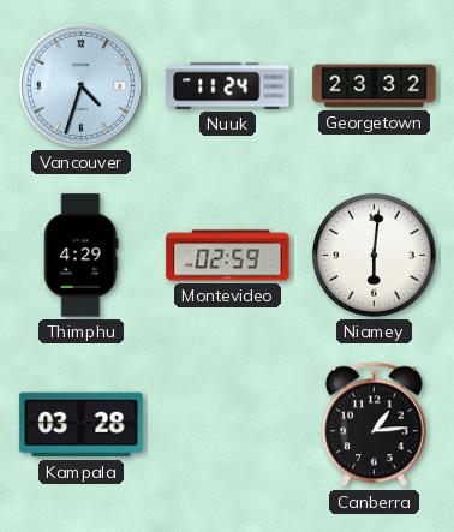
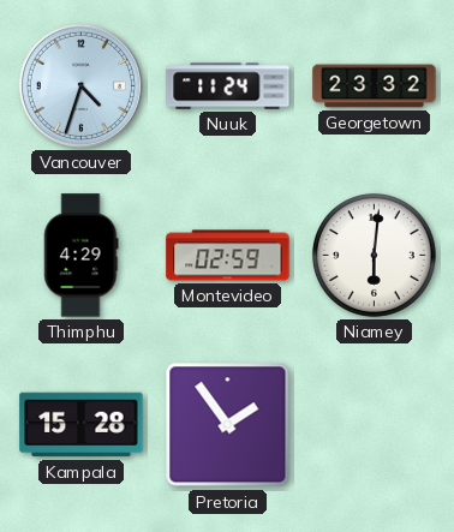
Kampala: 03:28 -> 15:28 (82, 425)
Pretoria: none -> 1:54 (228, 425)
Canberra: 1:14 -> none (375, 425)
